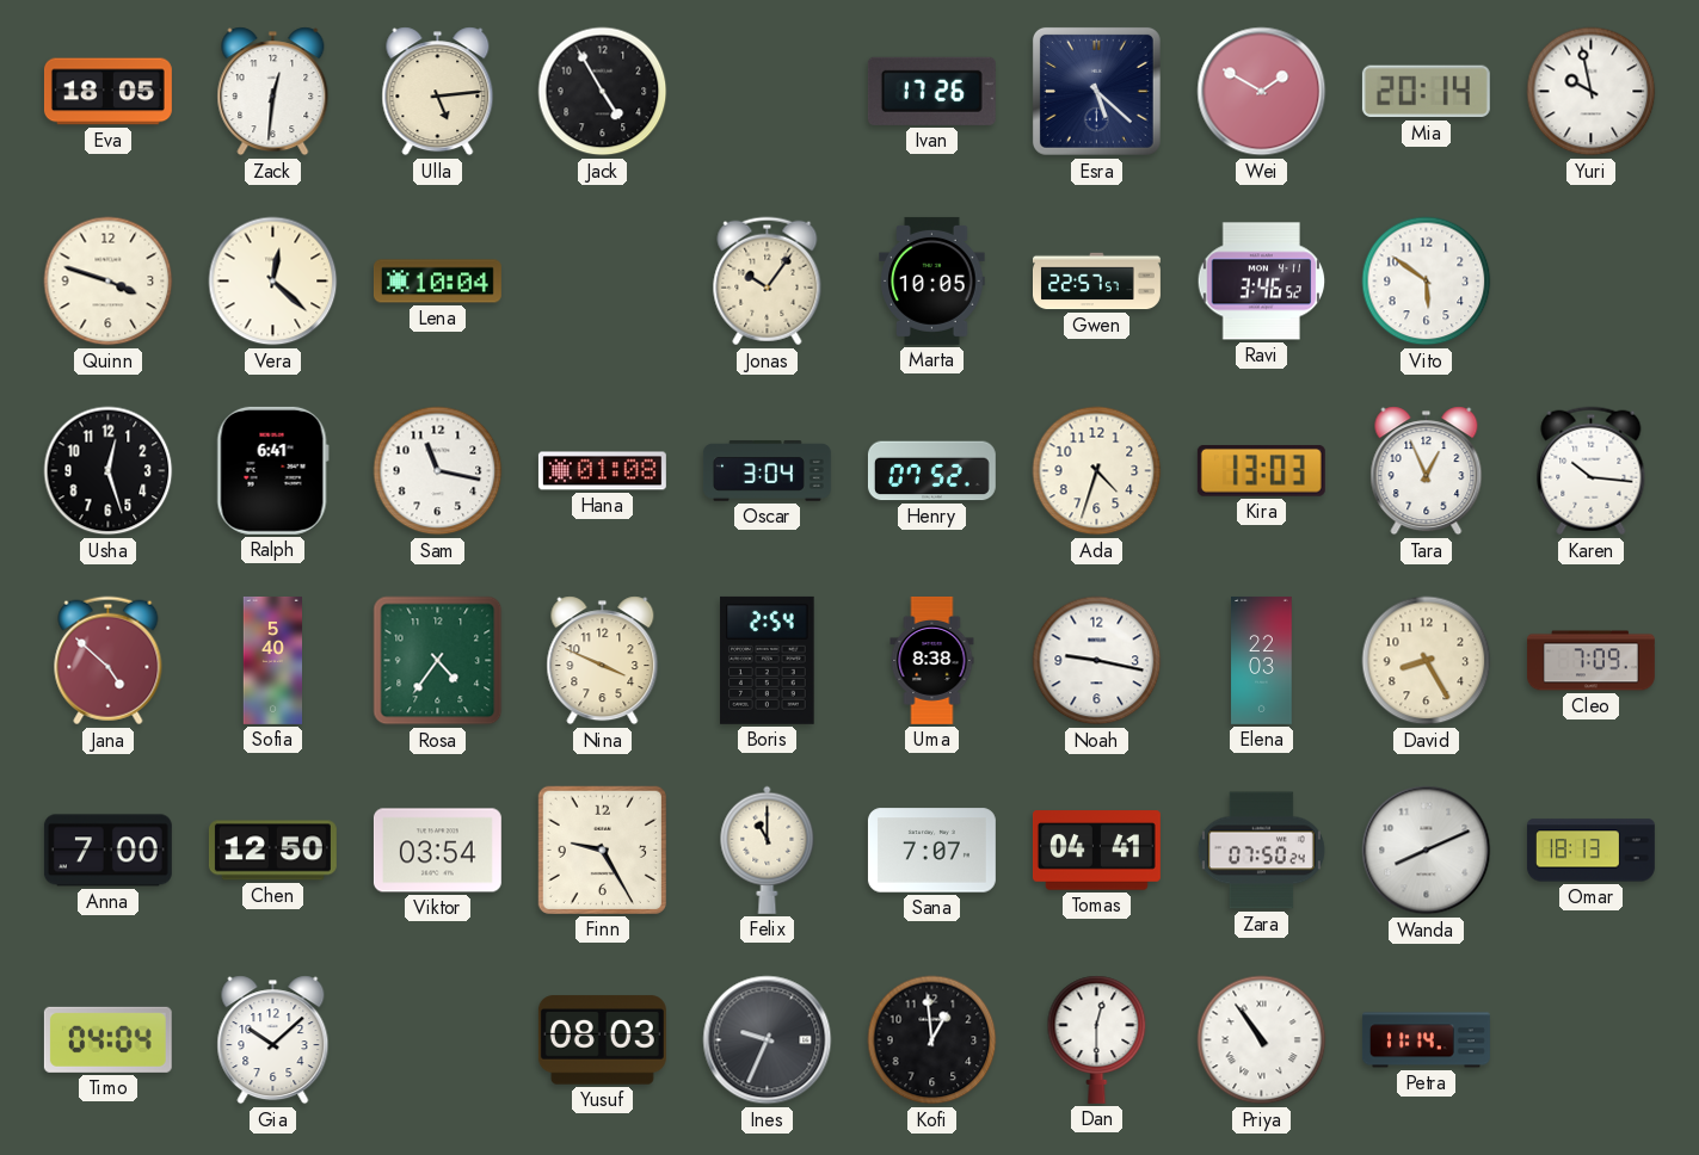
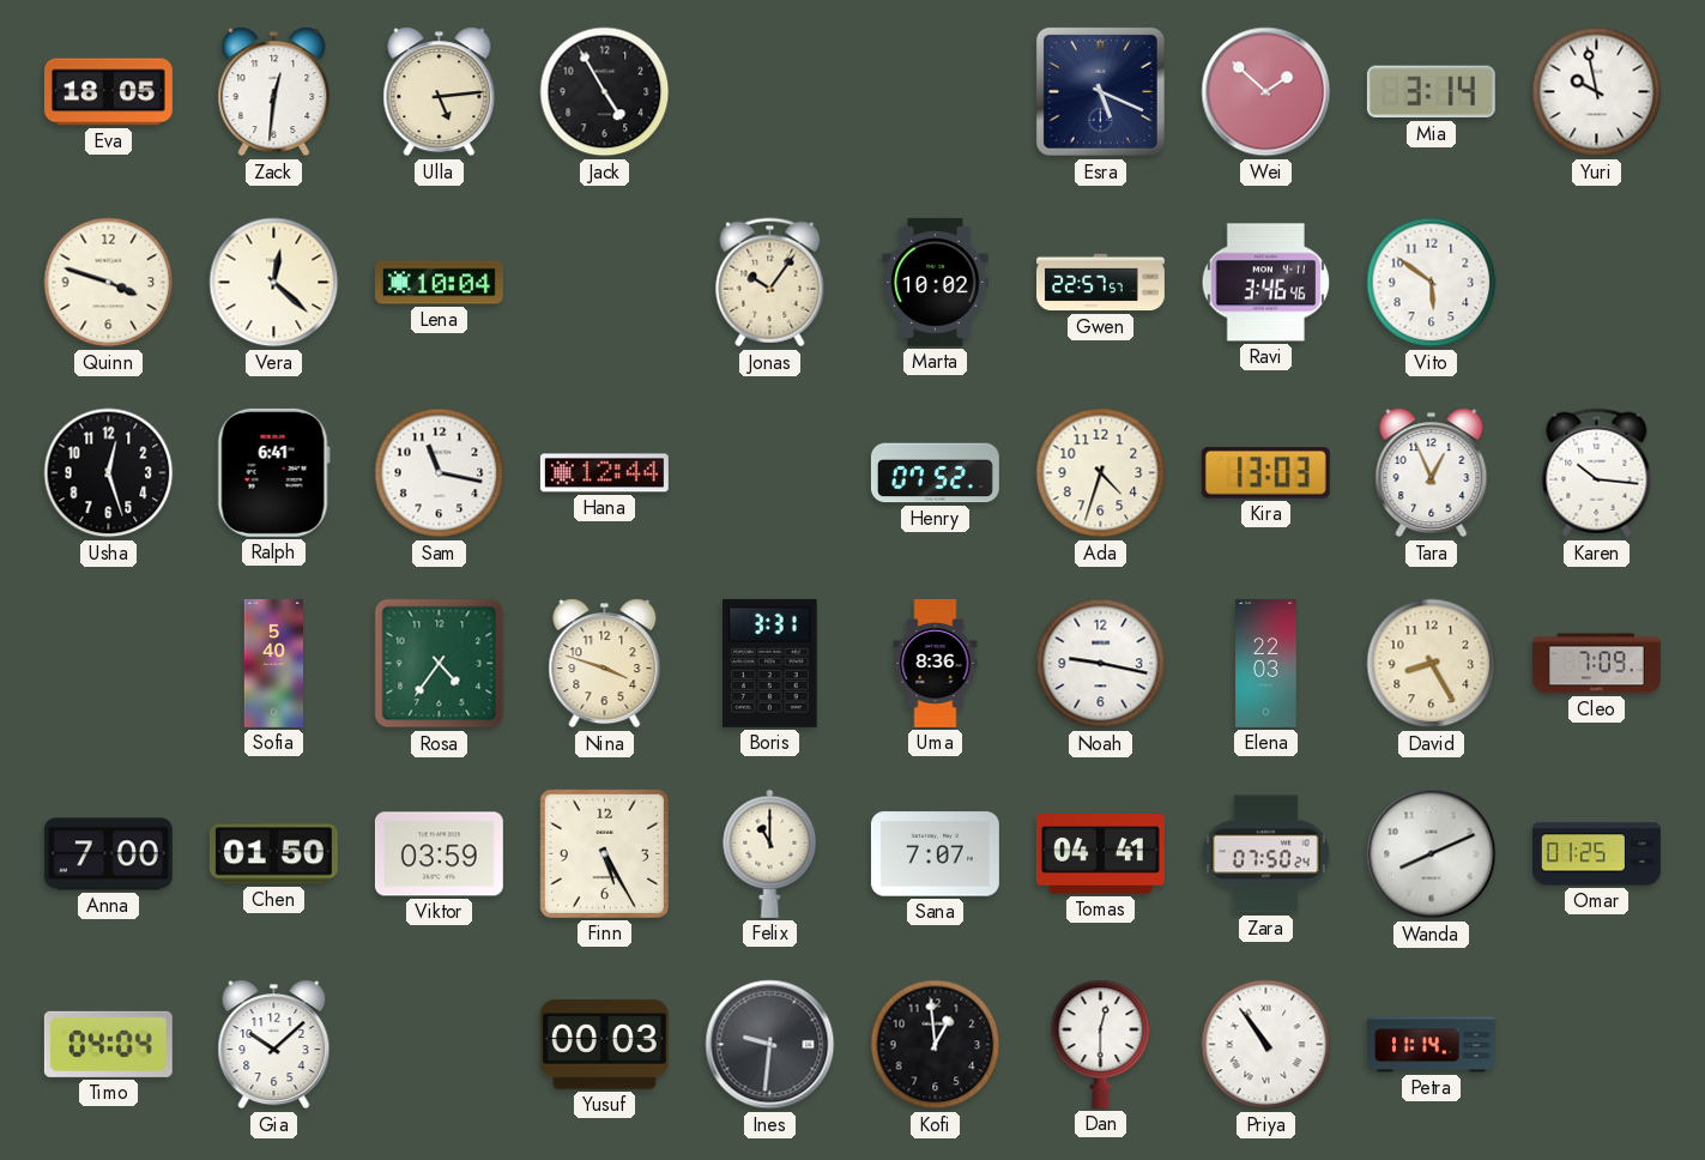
Ivan: 17:26 -> none (931, 91)
Esra: 5:22 -> 5:19 (1100, 91)
Wei: 1:50 -> 1:52 (1266, 92)
Mia: 20:14 -> 3:14 (1431, 92)
Marta: 10:05 -> 10:02 (936, 282)
Ravi: 3:46:52 -> 3:46:46 (1266, 283)
Hana: 01:08 -> 12:44 (604, 473)
Oscar: 3:04 -> none (767, 471)
Jana: 4:52 -> none (109, 661)
Nina: 3:49 -> 3:48 (605, 664)
Boris: 2:54 -> 3:31 (770, 663)
Uma: 8:38 -> 8:36 (936, 663)
Chen: 12:50 -> 01:50 (273, 854)
Viktor: 03:54 -> 03:59 (439, 854)
Finn: 9:25 -> 5:25 (604, 853)
Omar: 18:13 -> 01:25 (1596, 854)
Yusuf: 08:03 -> 00:03 (604, 1045)
Ines: 9:34 -> 9:31 (770, 1045)
